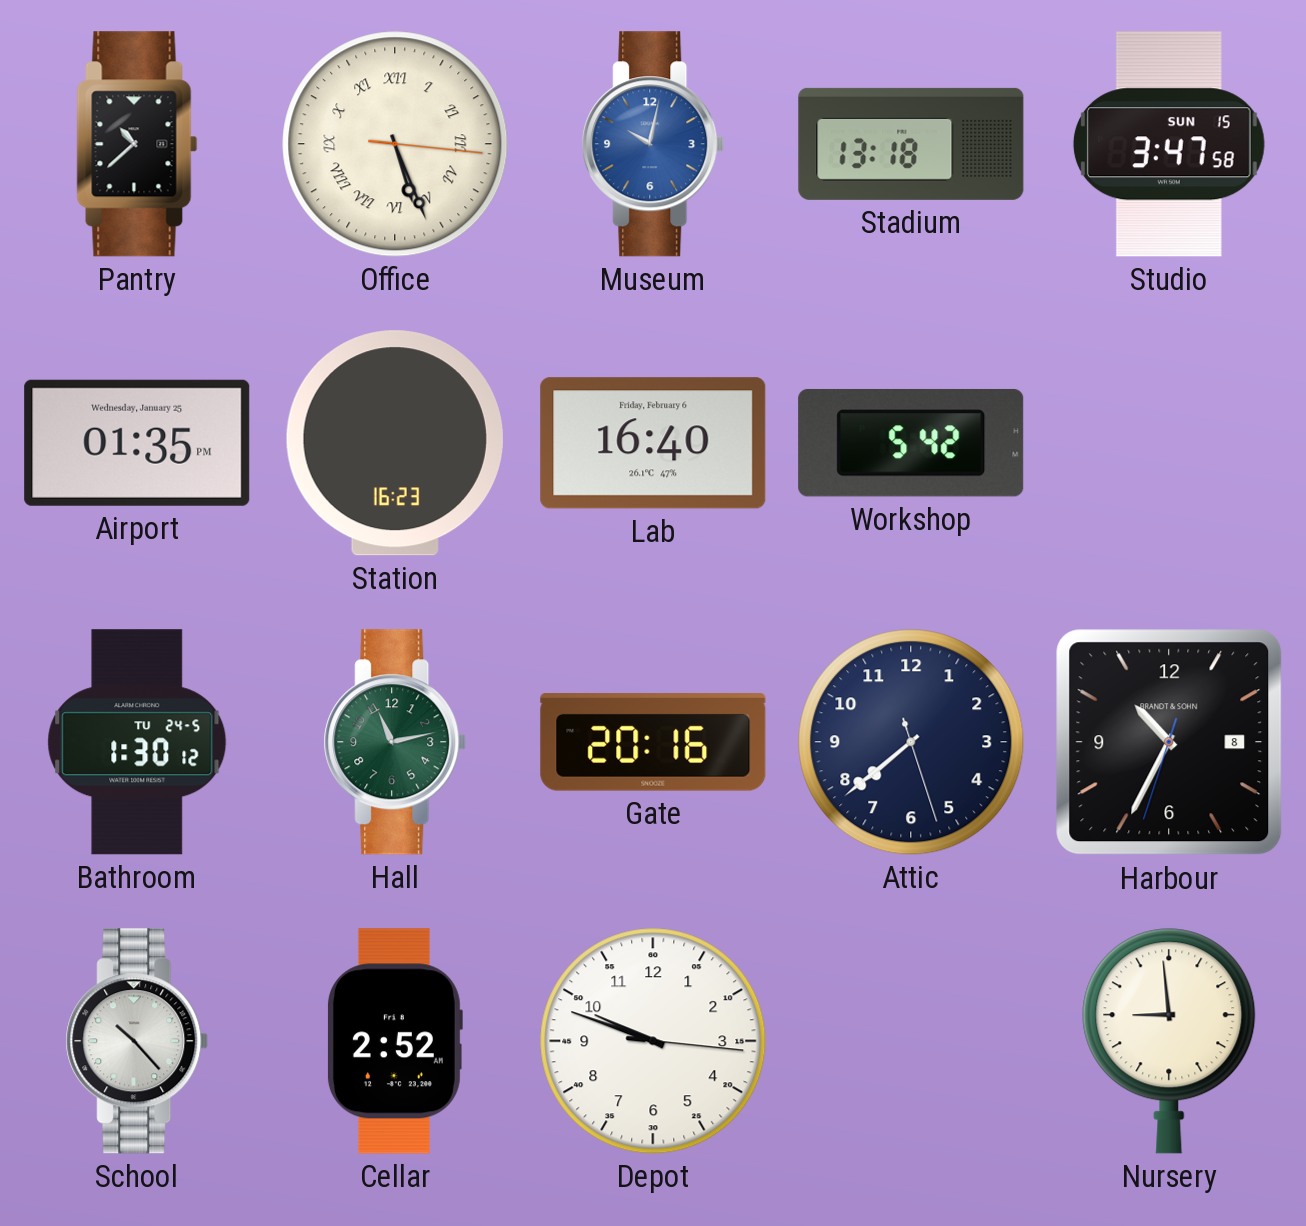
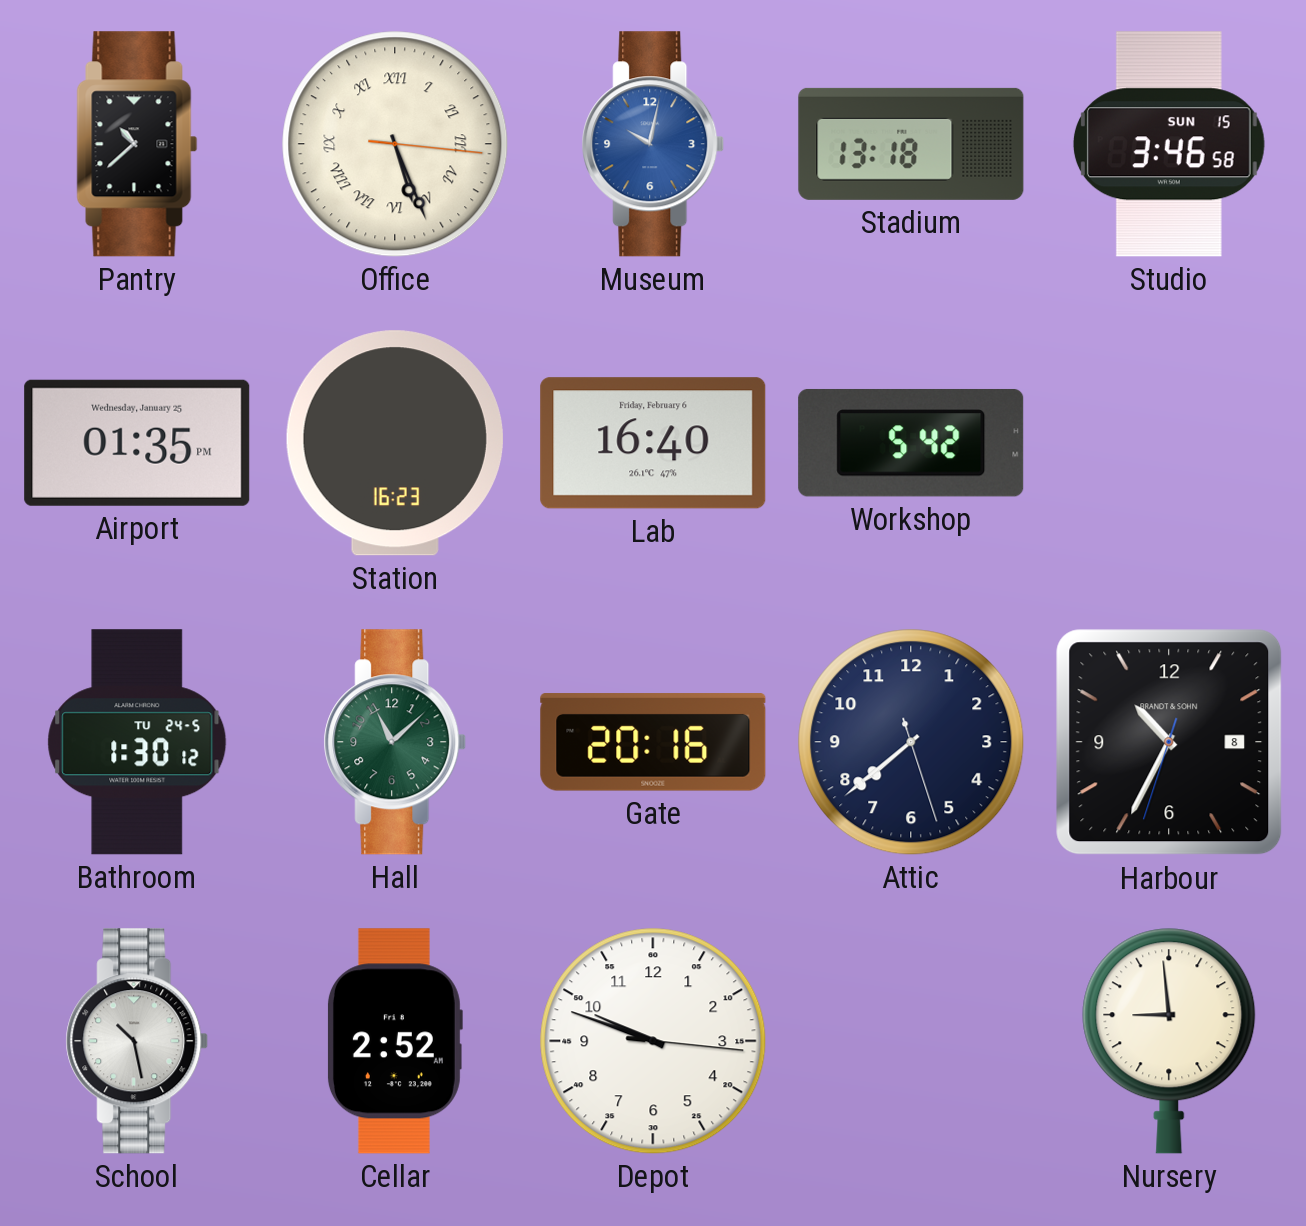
Studio: 3:47 -> 3:46 (1169, 144)
Hall: 11:13 -> 11:08 (395, 742)
School: 10:23 -> 10:28 (137, 1041)
